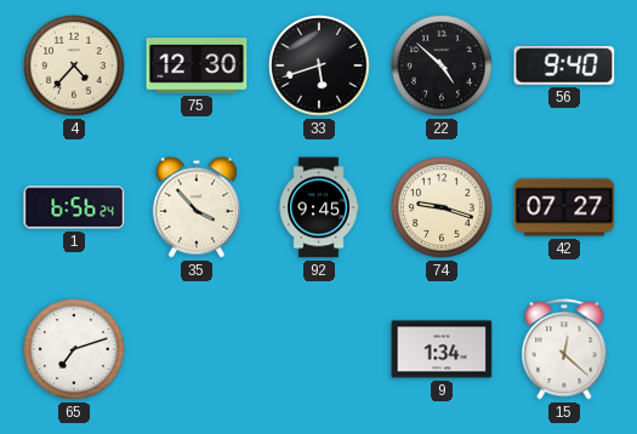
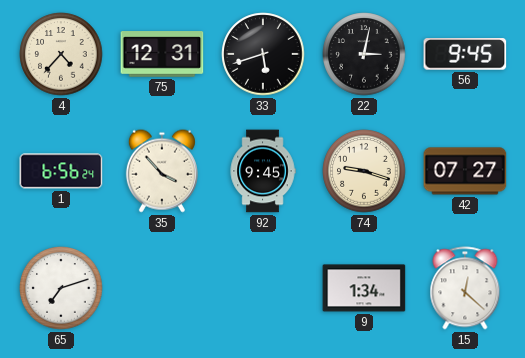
75: 12:30 -> 12:31 (162, 54)
22: 4:52 -> 3:02 (364, 54)
56: 9:40 -> 9:45 (465, 54)
